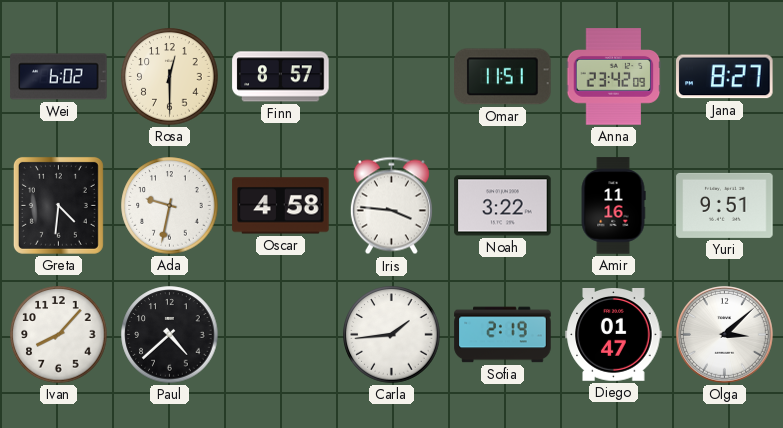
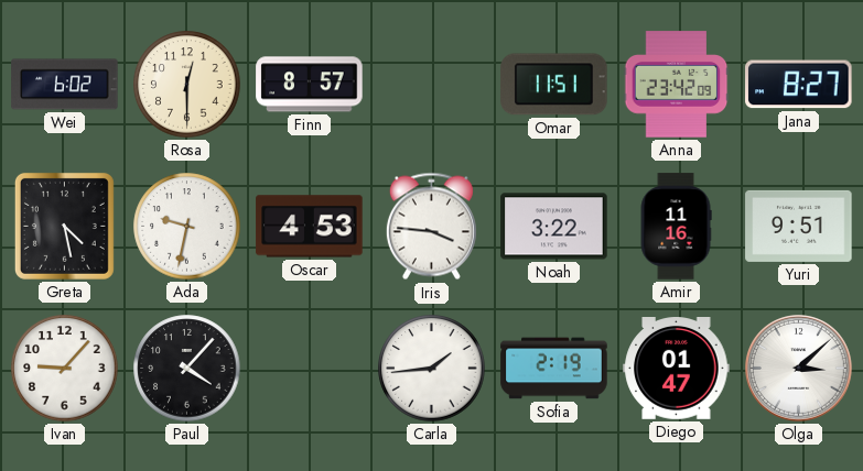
Greta: 4:31 -> 4:28 (64, 226)
Oscar: 4:58 -> 4:53 (310, 227)
Ivan: 8:07 -> 9:07 (65, 369)
Paul: 4:38 -> 4:07 (187, 369)
